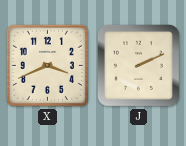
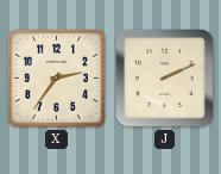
X: 3:41 -> 2:36 (56, 77)
